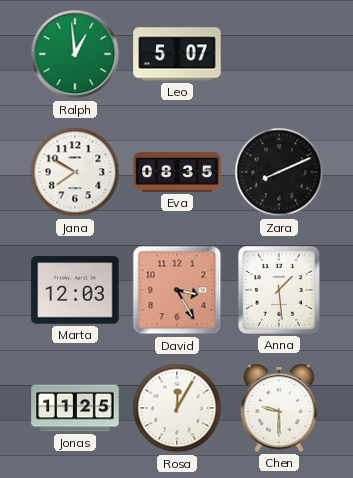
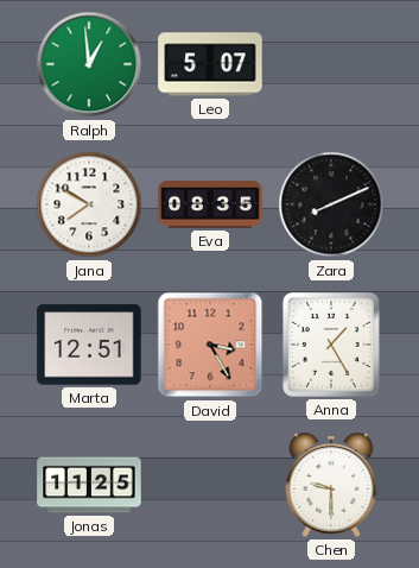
Marta: 12:03 -> 12:51 (89, 345)
Anna: 1:29 -> 1:25 (331, 346)
Rosa: 12:05 -> none (177, 408)
